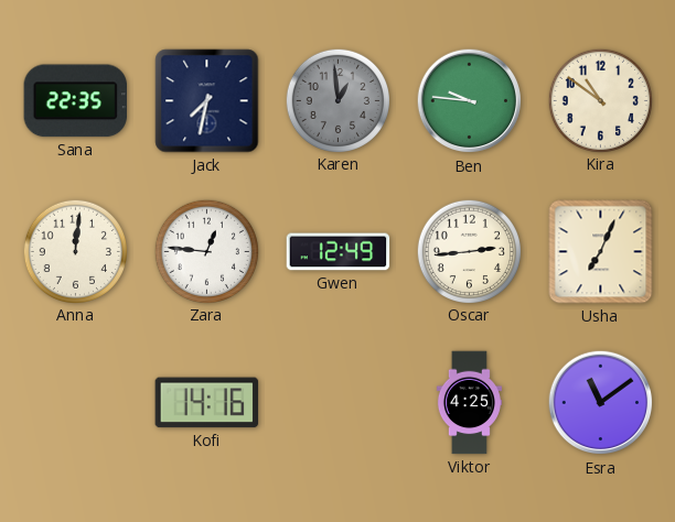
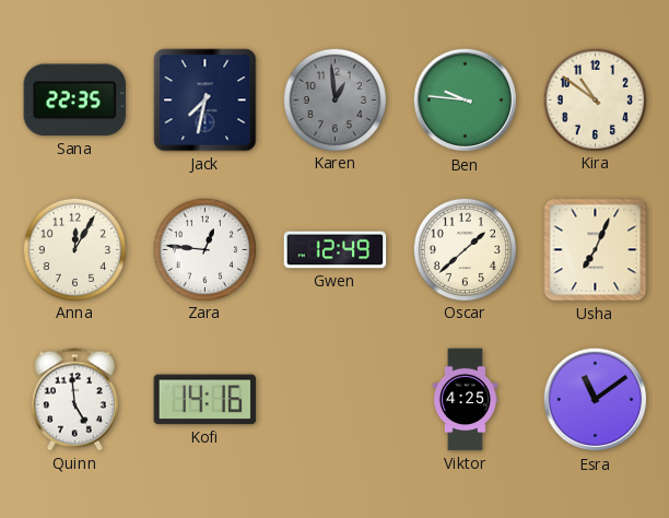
Anna: 12:01 -> 12:05 (74, 249)
Oscar: 2:44 -> 1:38 (465, 249)
Quinn: none -> 4:59 (74, 400)
